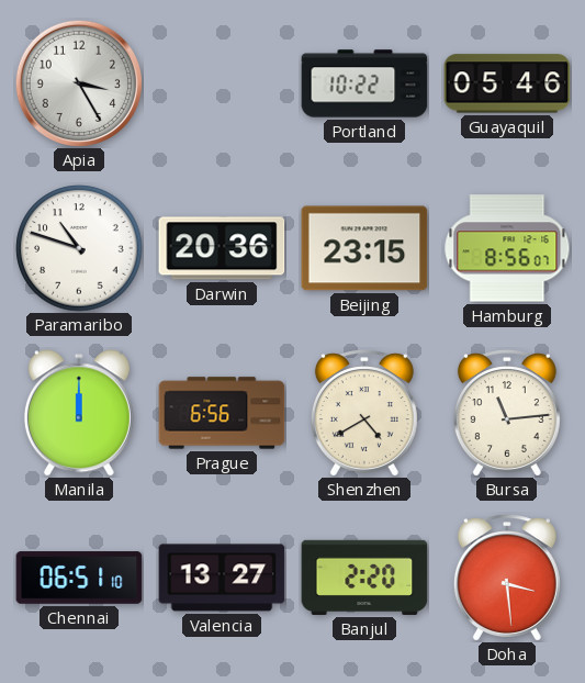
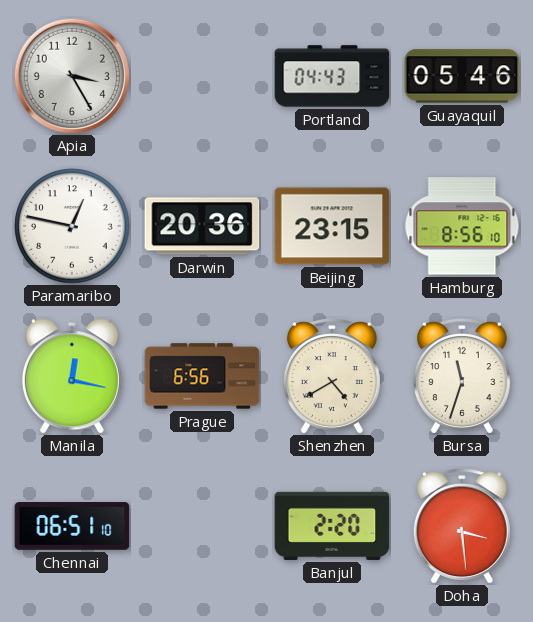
Portland: 10:22 -> 04:43 (332, 76)
Paramaribo: 10:48 -> 12:47 (72, 226)
Hamburg: 8:56:07 -> 8:56:10 (462, 226)
Manila: 12:00 -> 12:17 (72, 376)
Bursa: 11:14 -> 11:33 (462, 376)
Valencia: 13:27 -> none (222, 578)
